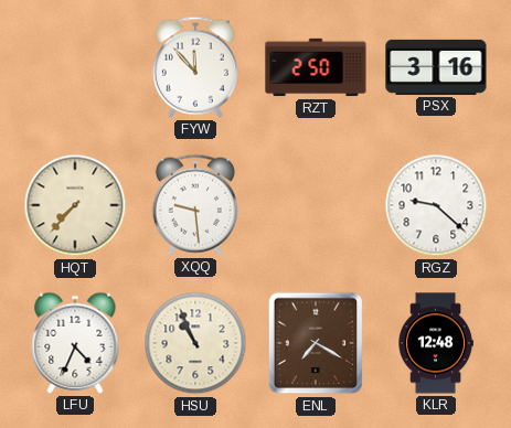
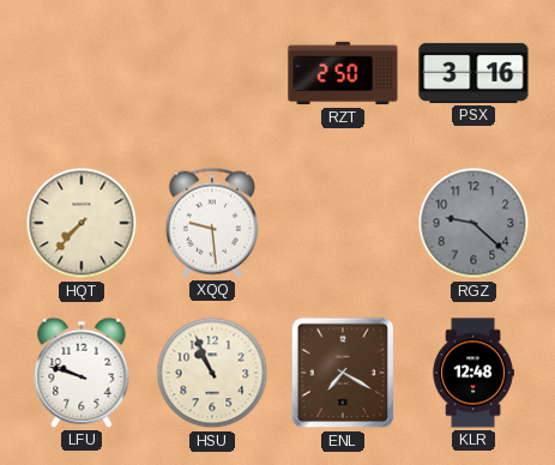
FYW: 11:53 -> none (195, 67)
RGZ dial: white -> grey (473, 223)
LFU: 4:34 -> 9:48 (82, 373)
